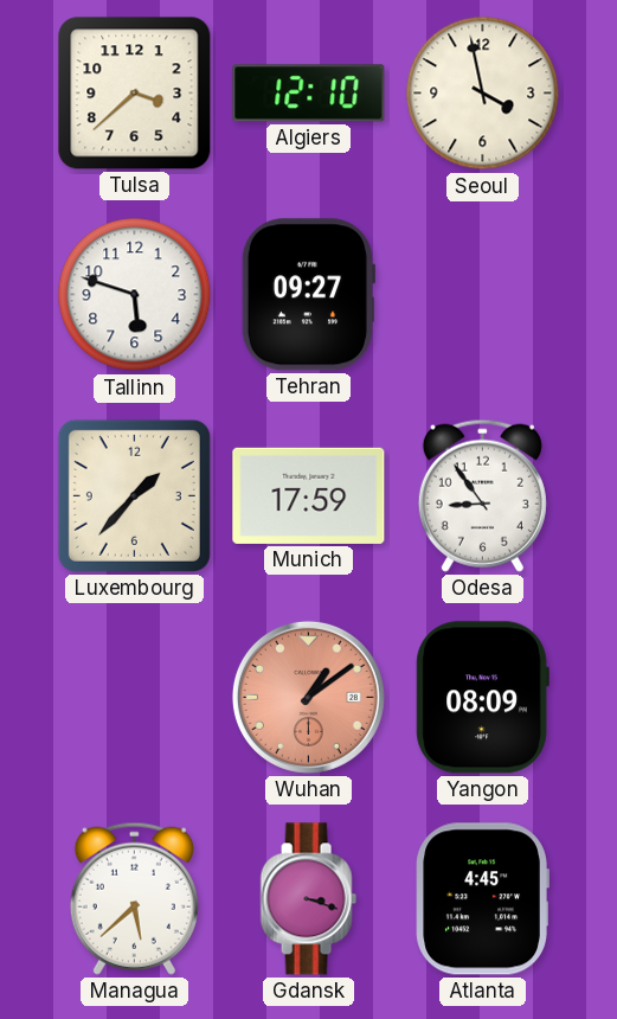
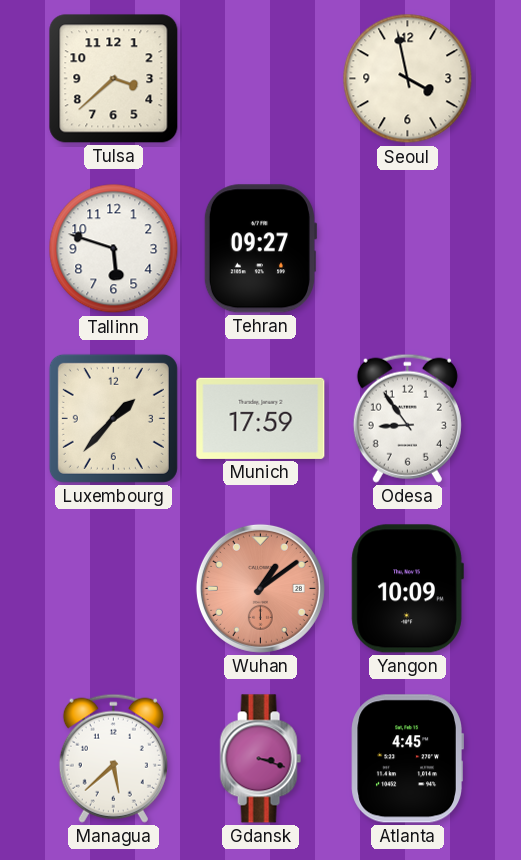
Algiers: 12:10 -> none (309, 94)
Yangon: 08:09 -> 10:09 (407, 589)
